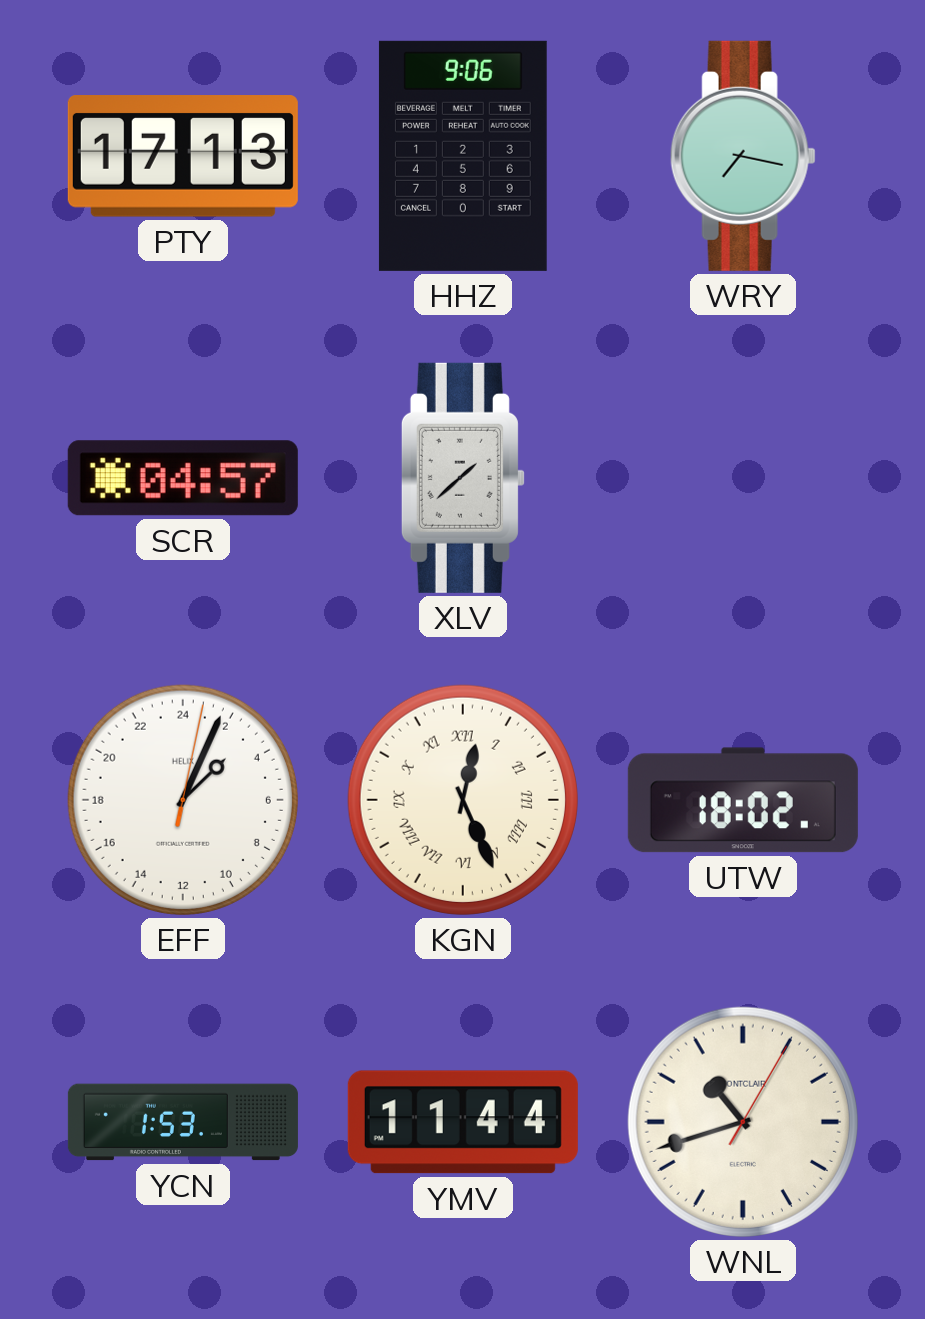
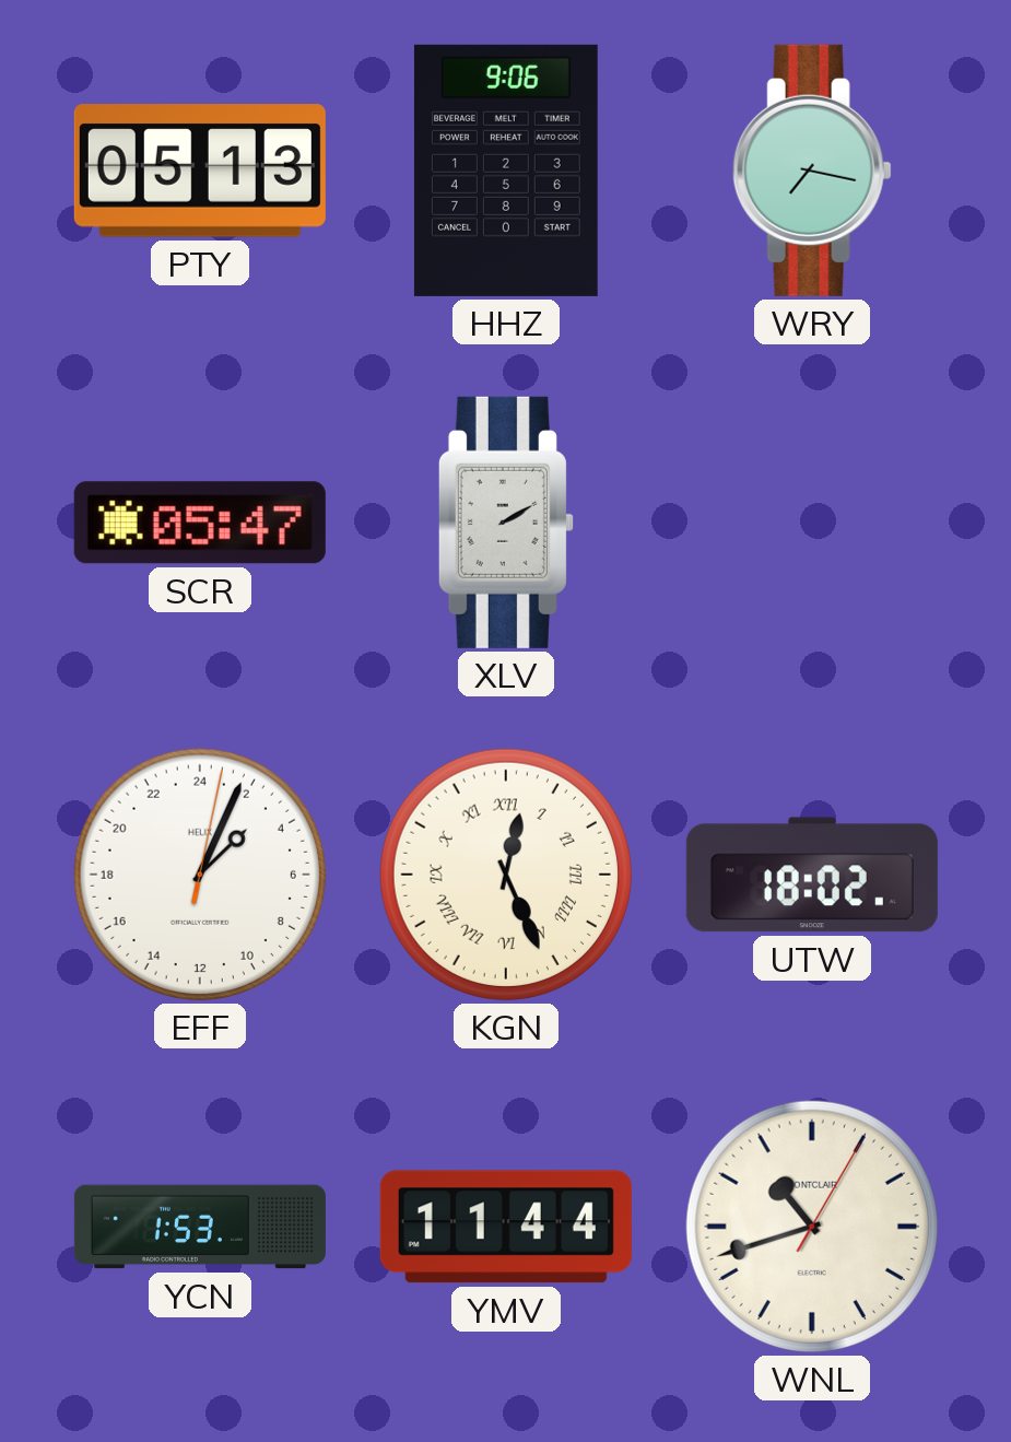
PTY: 17:13 -> 05:13 (200, 171)
SCR: 04:57 -> 05:47 (200, 523)
XLV: 1:38 -> 2:10 (506, 523)
